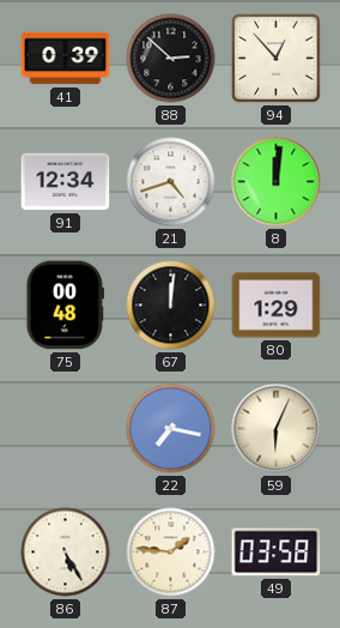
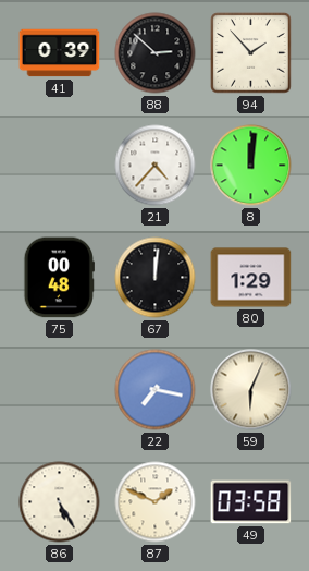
94: 12:53 -> 1:53 (251, 53)
91: 12:34 -> none (66, 182)
21: 4:42 -> 4:37 (156, 166)
87: 1:46 -> 1:49 (156, 502)
